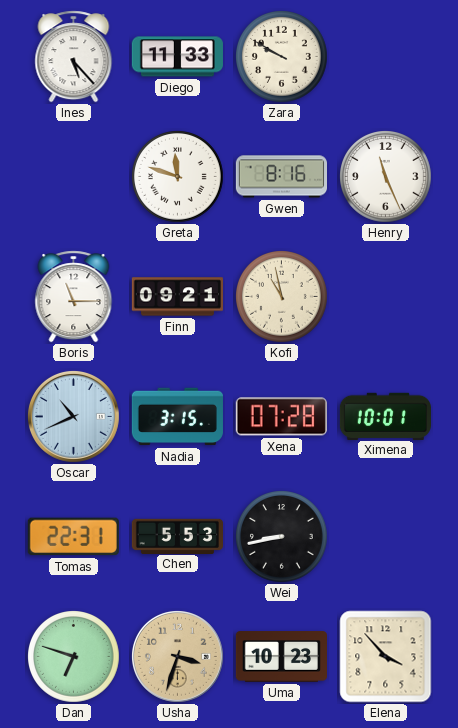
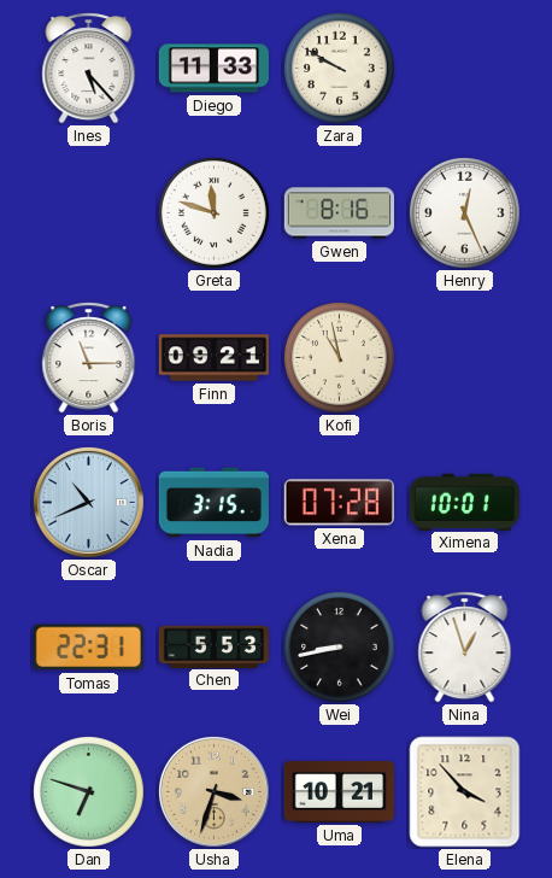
Henry: 11:26 -> 12:26 (465, 213)
Nina: none -> 12:57 (465, 648)
Uma: 10:23 -> 10:21 (339, 792)
